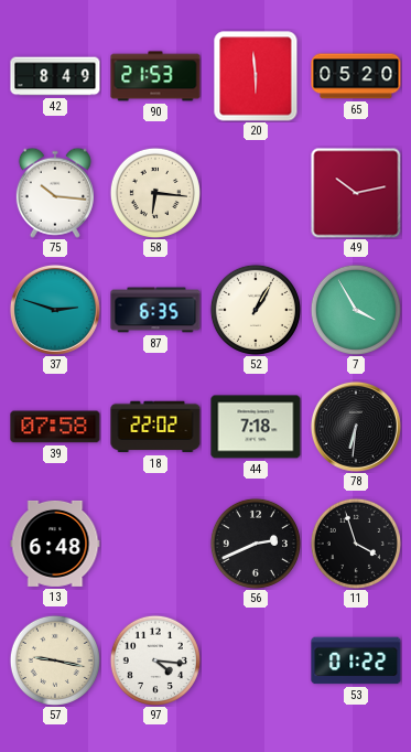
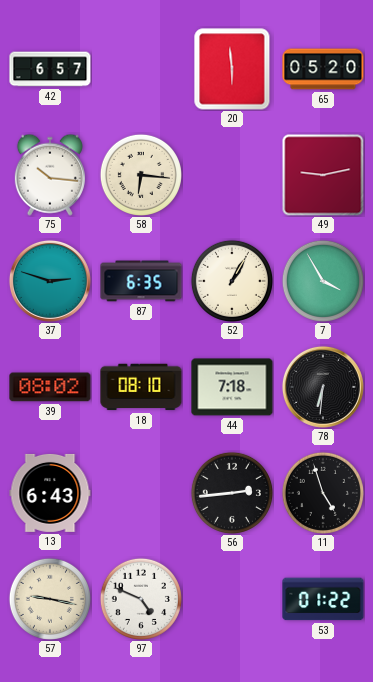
42: 8:49 -> 6:57 (50, 69)
90: 21:53 -> none (155, 76)
49: 10:13 -> 9:13 (323, 175)
39: 07:58 -> 08:02 (50, 387)
18: 22:02 -> 08:10 (141, 387)
13: 6:48 -> 6:43 (50, 493)
56: 2:41 -> 2:44 (232, 493)
11: 3:57 -> 4:57 (323, 493)
97: 4:16 -> 4:49 (141, 599)
